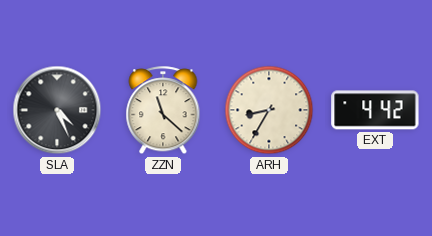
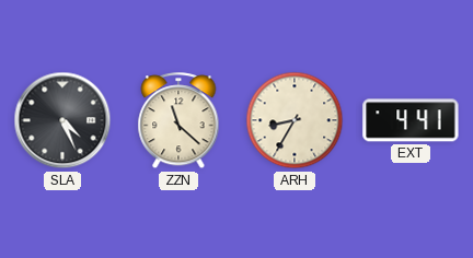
EXT: 4:42 -> 4:41 (411, 120)
